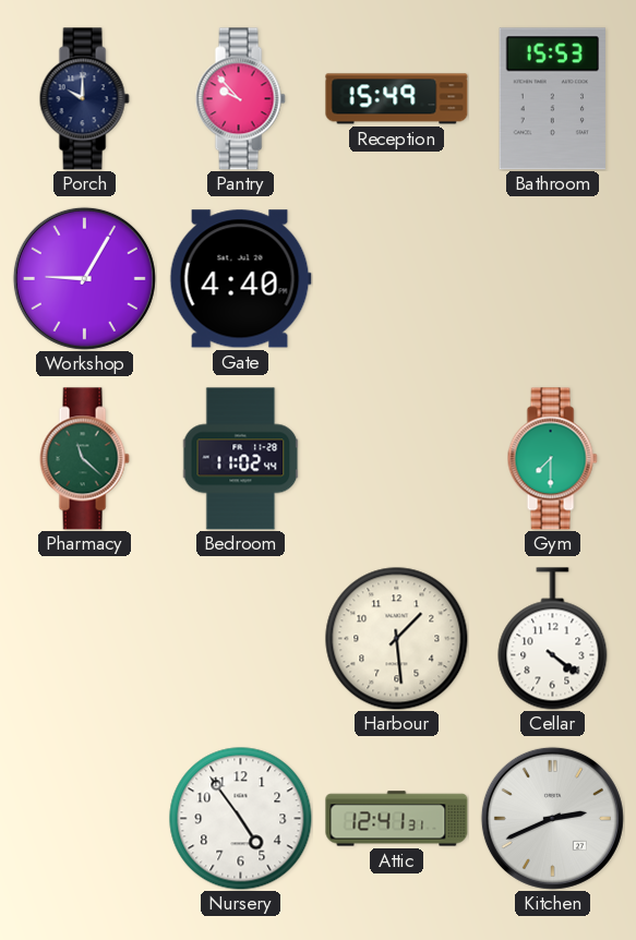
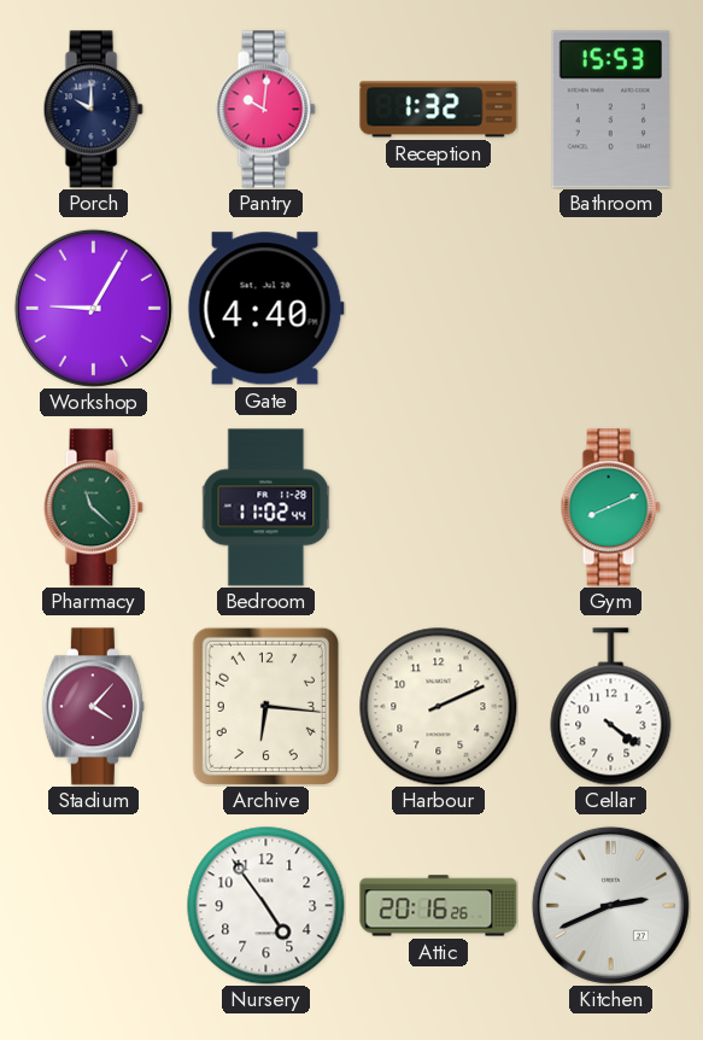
Pantry: 9:53 -> 10:01 (265, 110)
Reception: 15:49 -> 1:32 (439, 110)
Gym: 7:30 -> 8:11 (610, 508)
Stadium: none -> 4:07 (93, 707)
Archive: none -> 6:16 (265, 706)
Harbour: 1:29 -> 2:11 (439, 707)
Attic: 12:41 -> 20:16 (439, 906)
